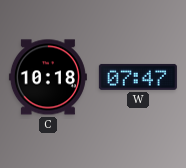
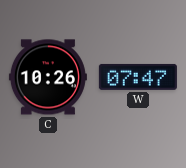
C: 10:18 -> 10:26 (48, 77)
